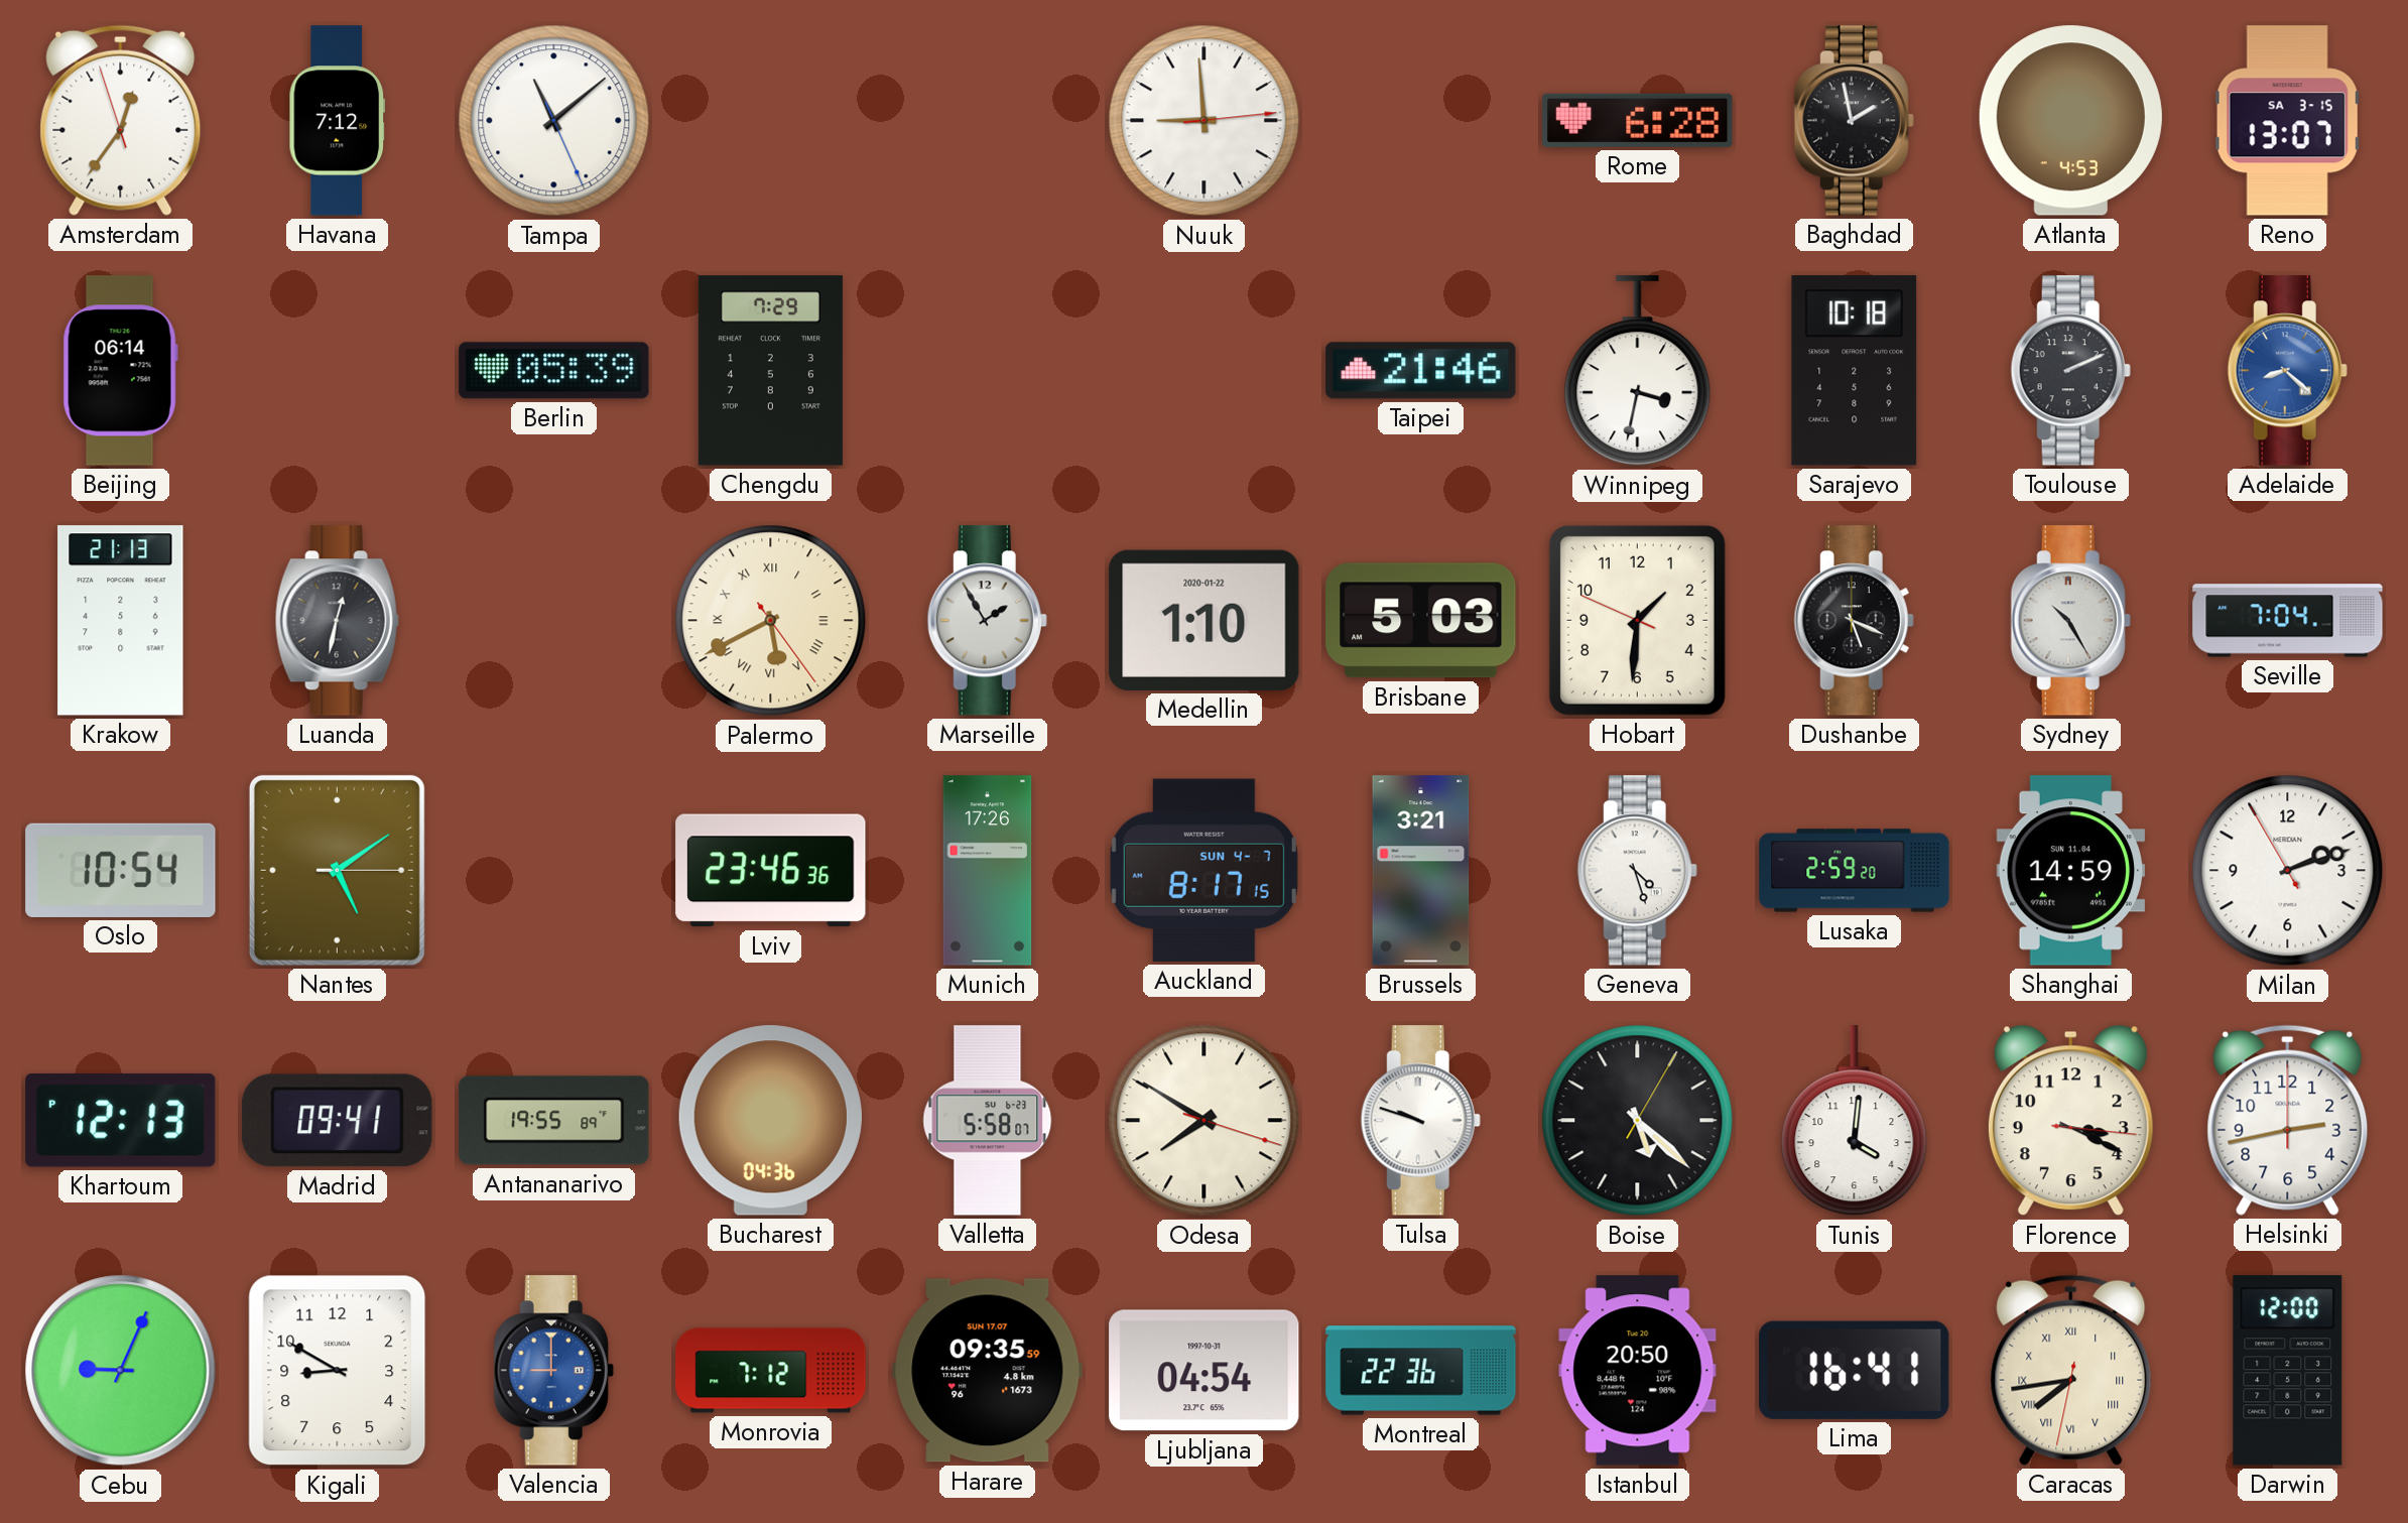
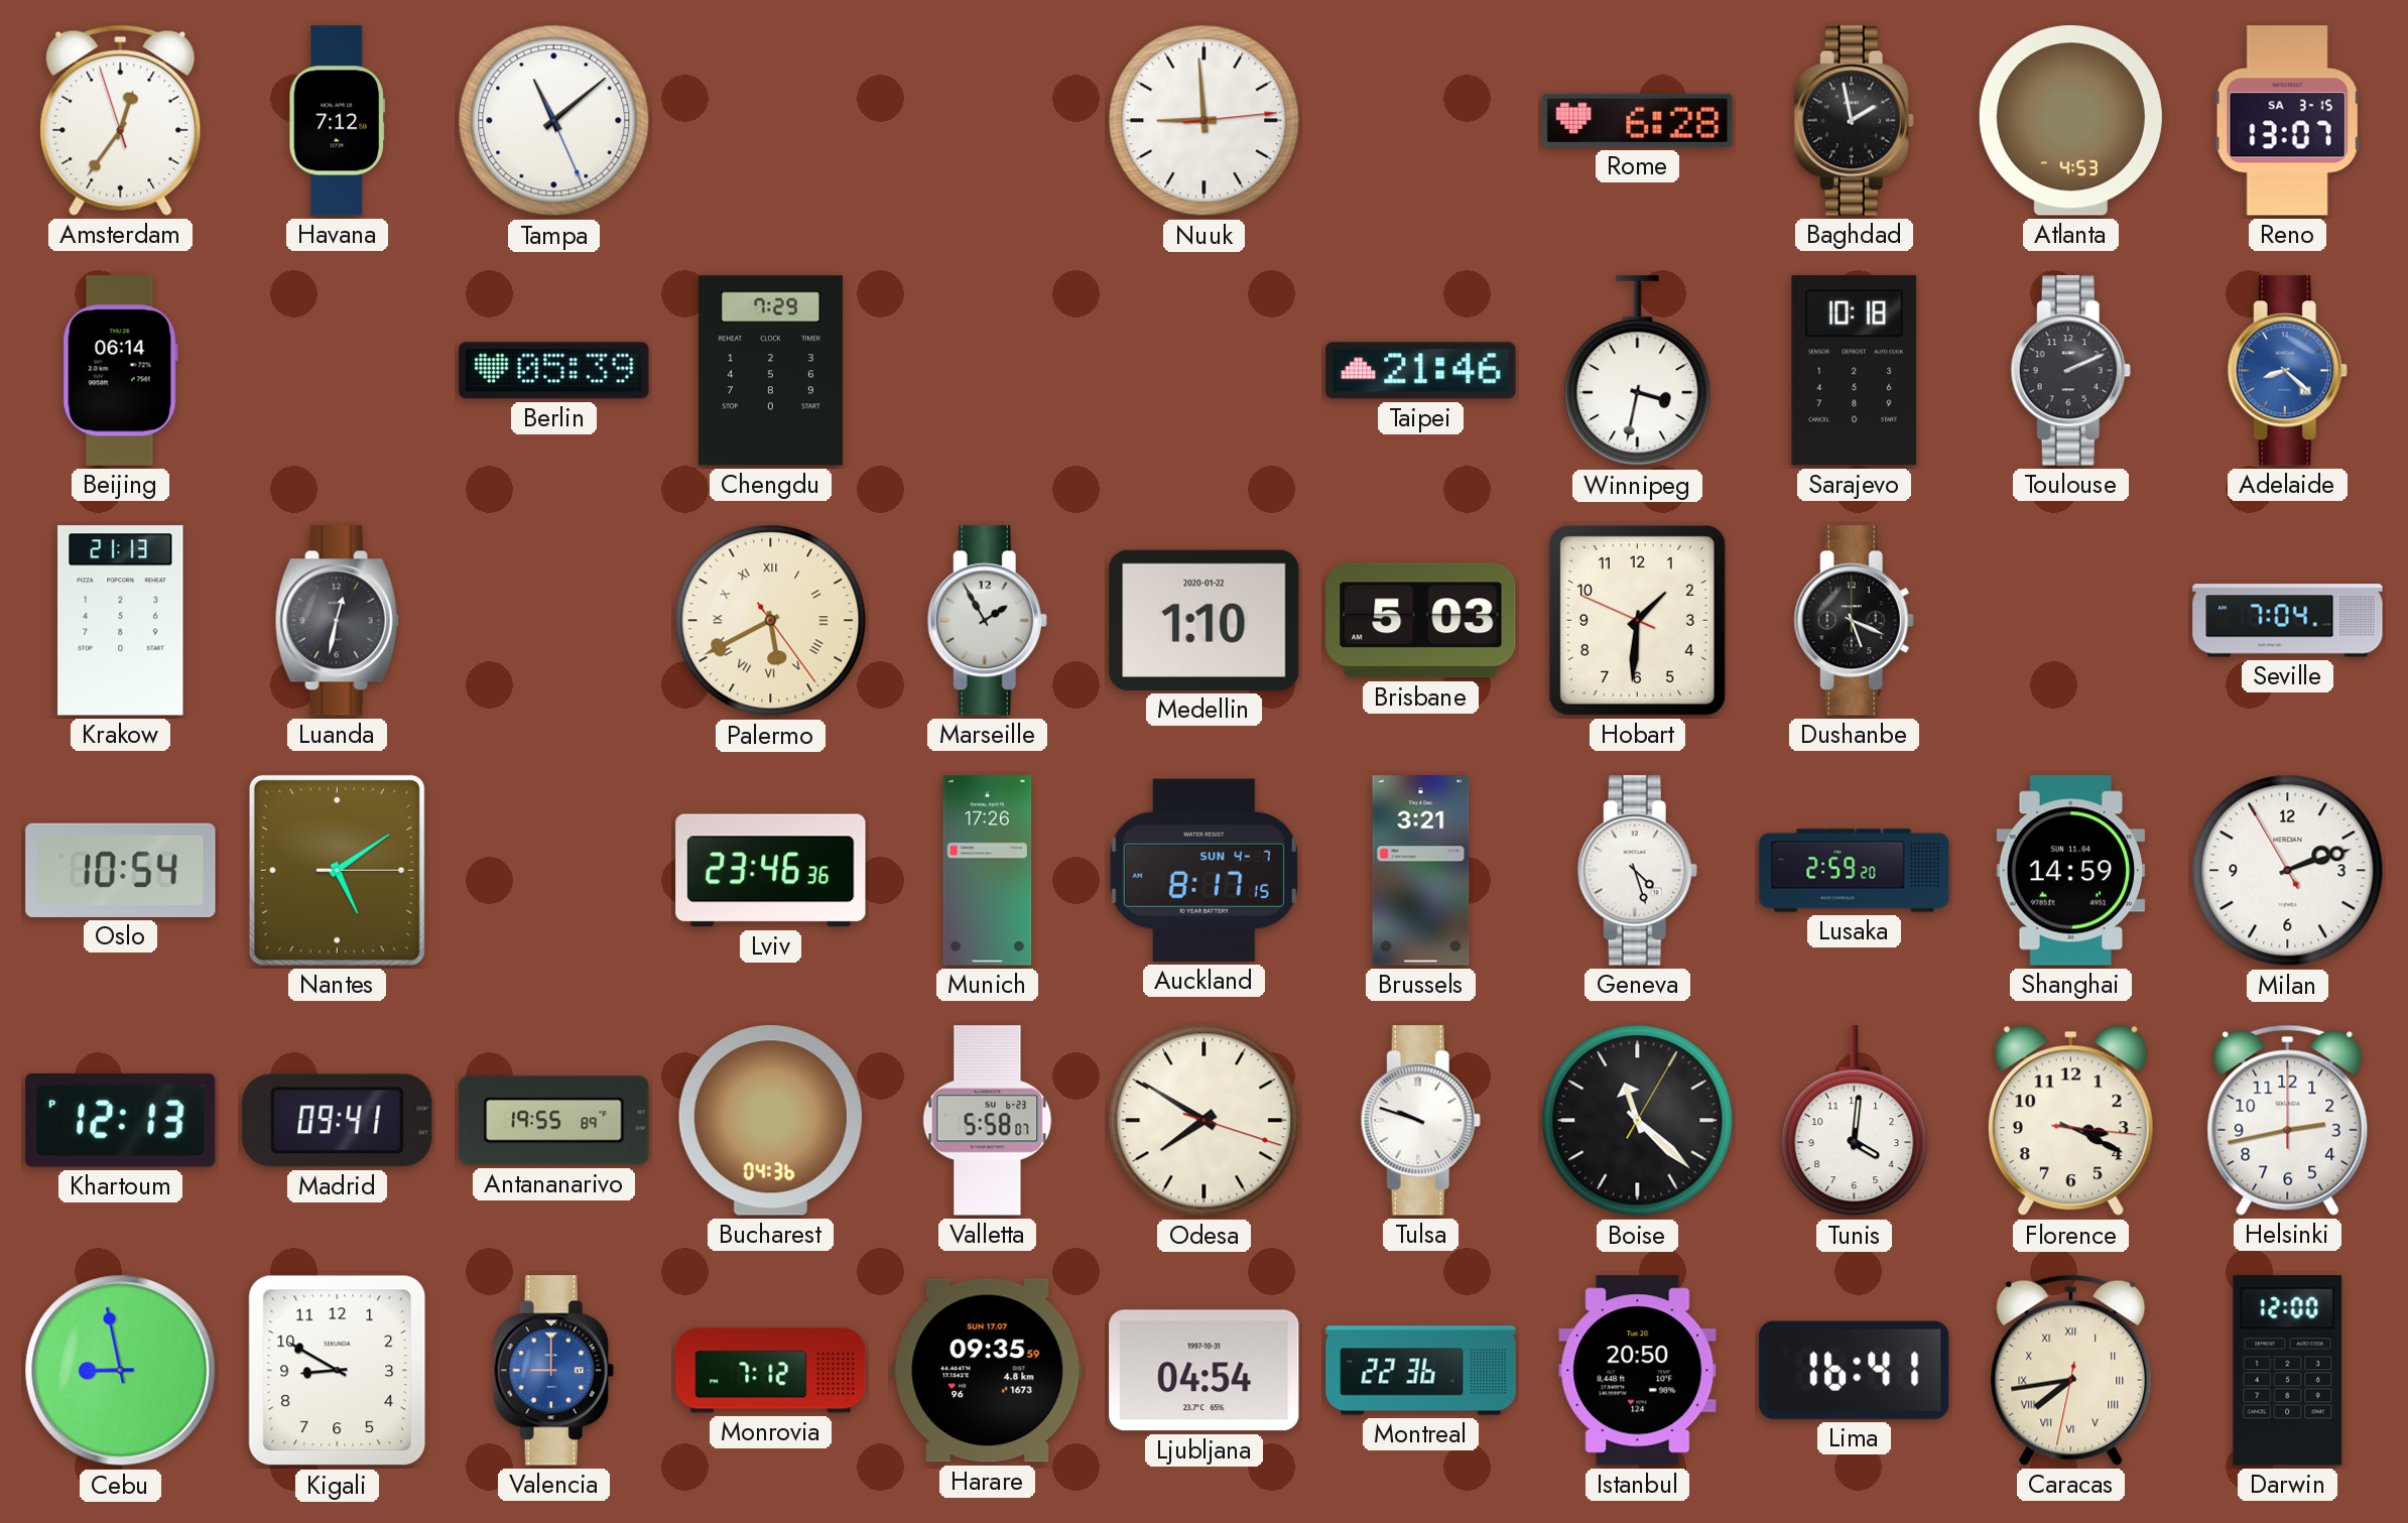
Sydney: 10:25 -> none (2070, 621)
Boise: 5:22 -> 11:22 (1638, 1121)
Cebu: 9:04 -> 8:58 (121, 1371)
